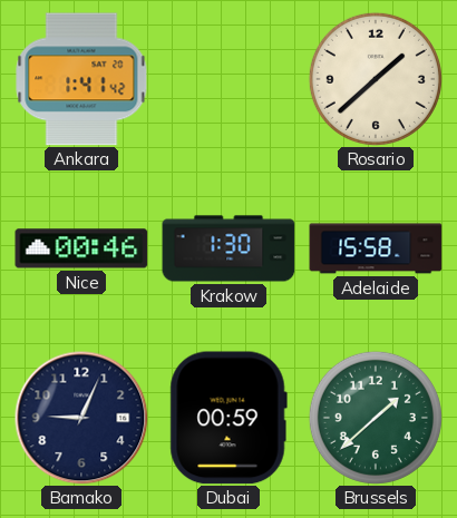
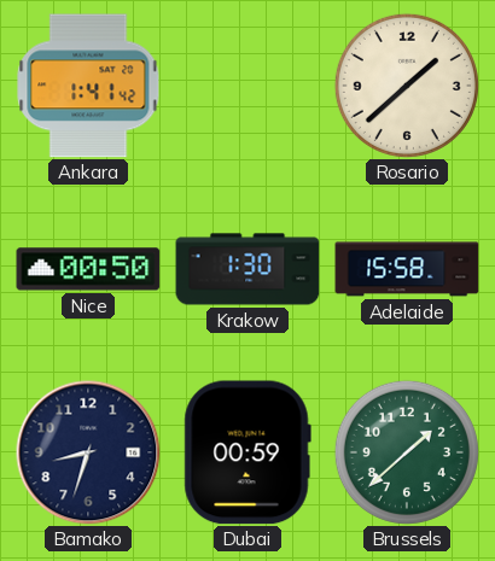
Nice: 00:46 -> 00:50 (88, 269)
Bamako: 9:04 -> 8:33 (88, 452)
